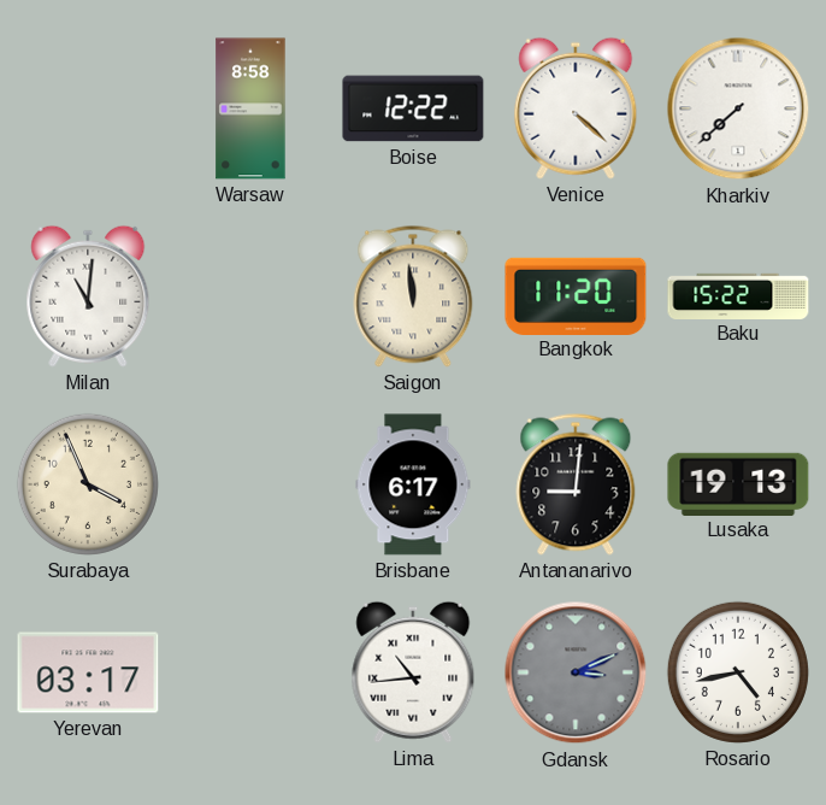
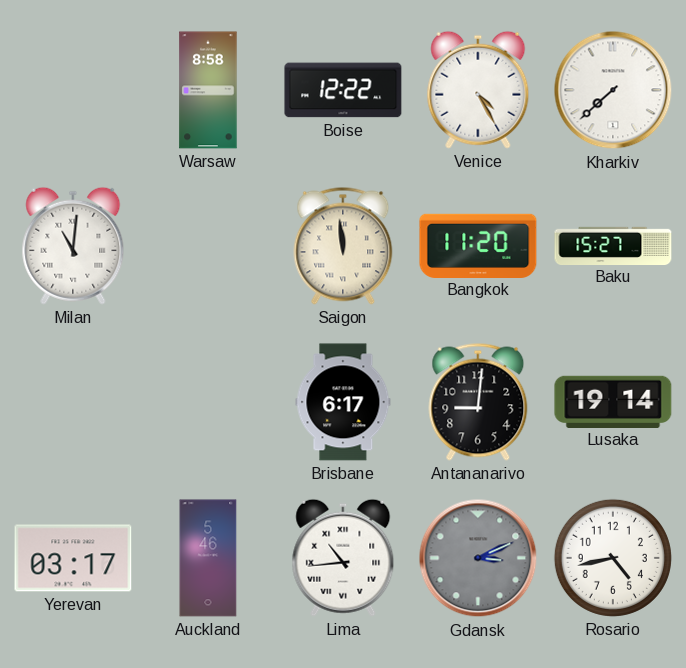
Venice: 4:22 -> 4:25 (478, 90)
Baku: 15:22 -> 15:27 (613, 245)
Surabaya: 3:56 -> none (88, 484)
Lusaka: 19:13 -> 19:14 (613, 401)
Auckland: none -> 5:46 (208, 558)
